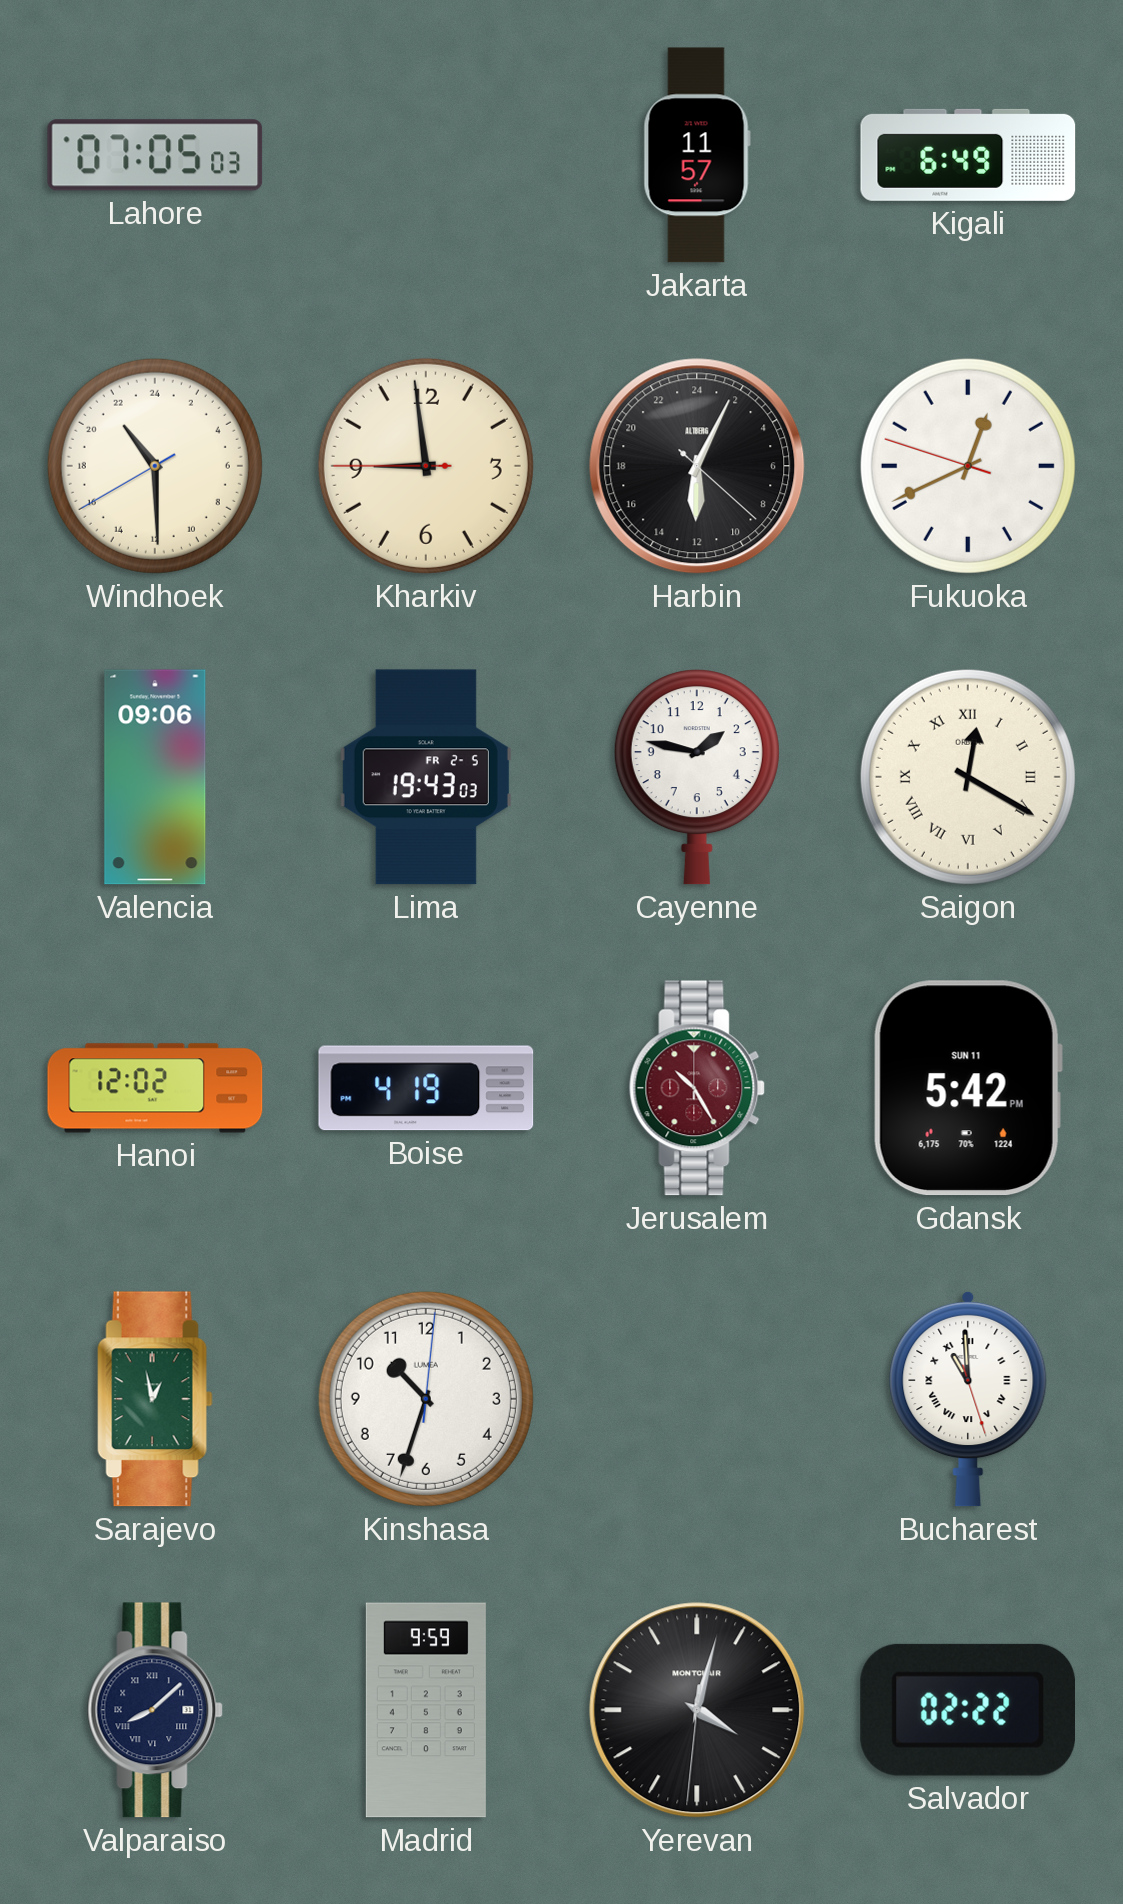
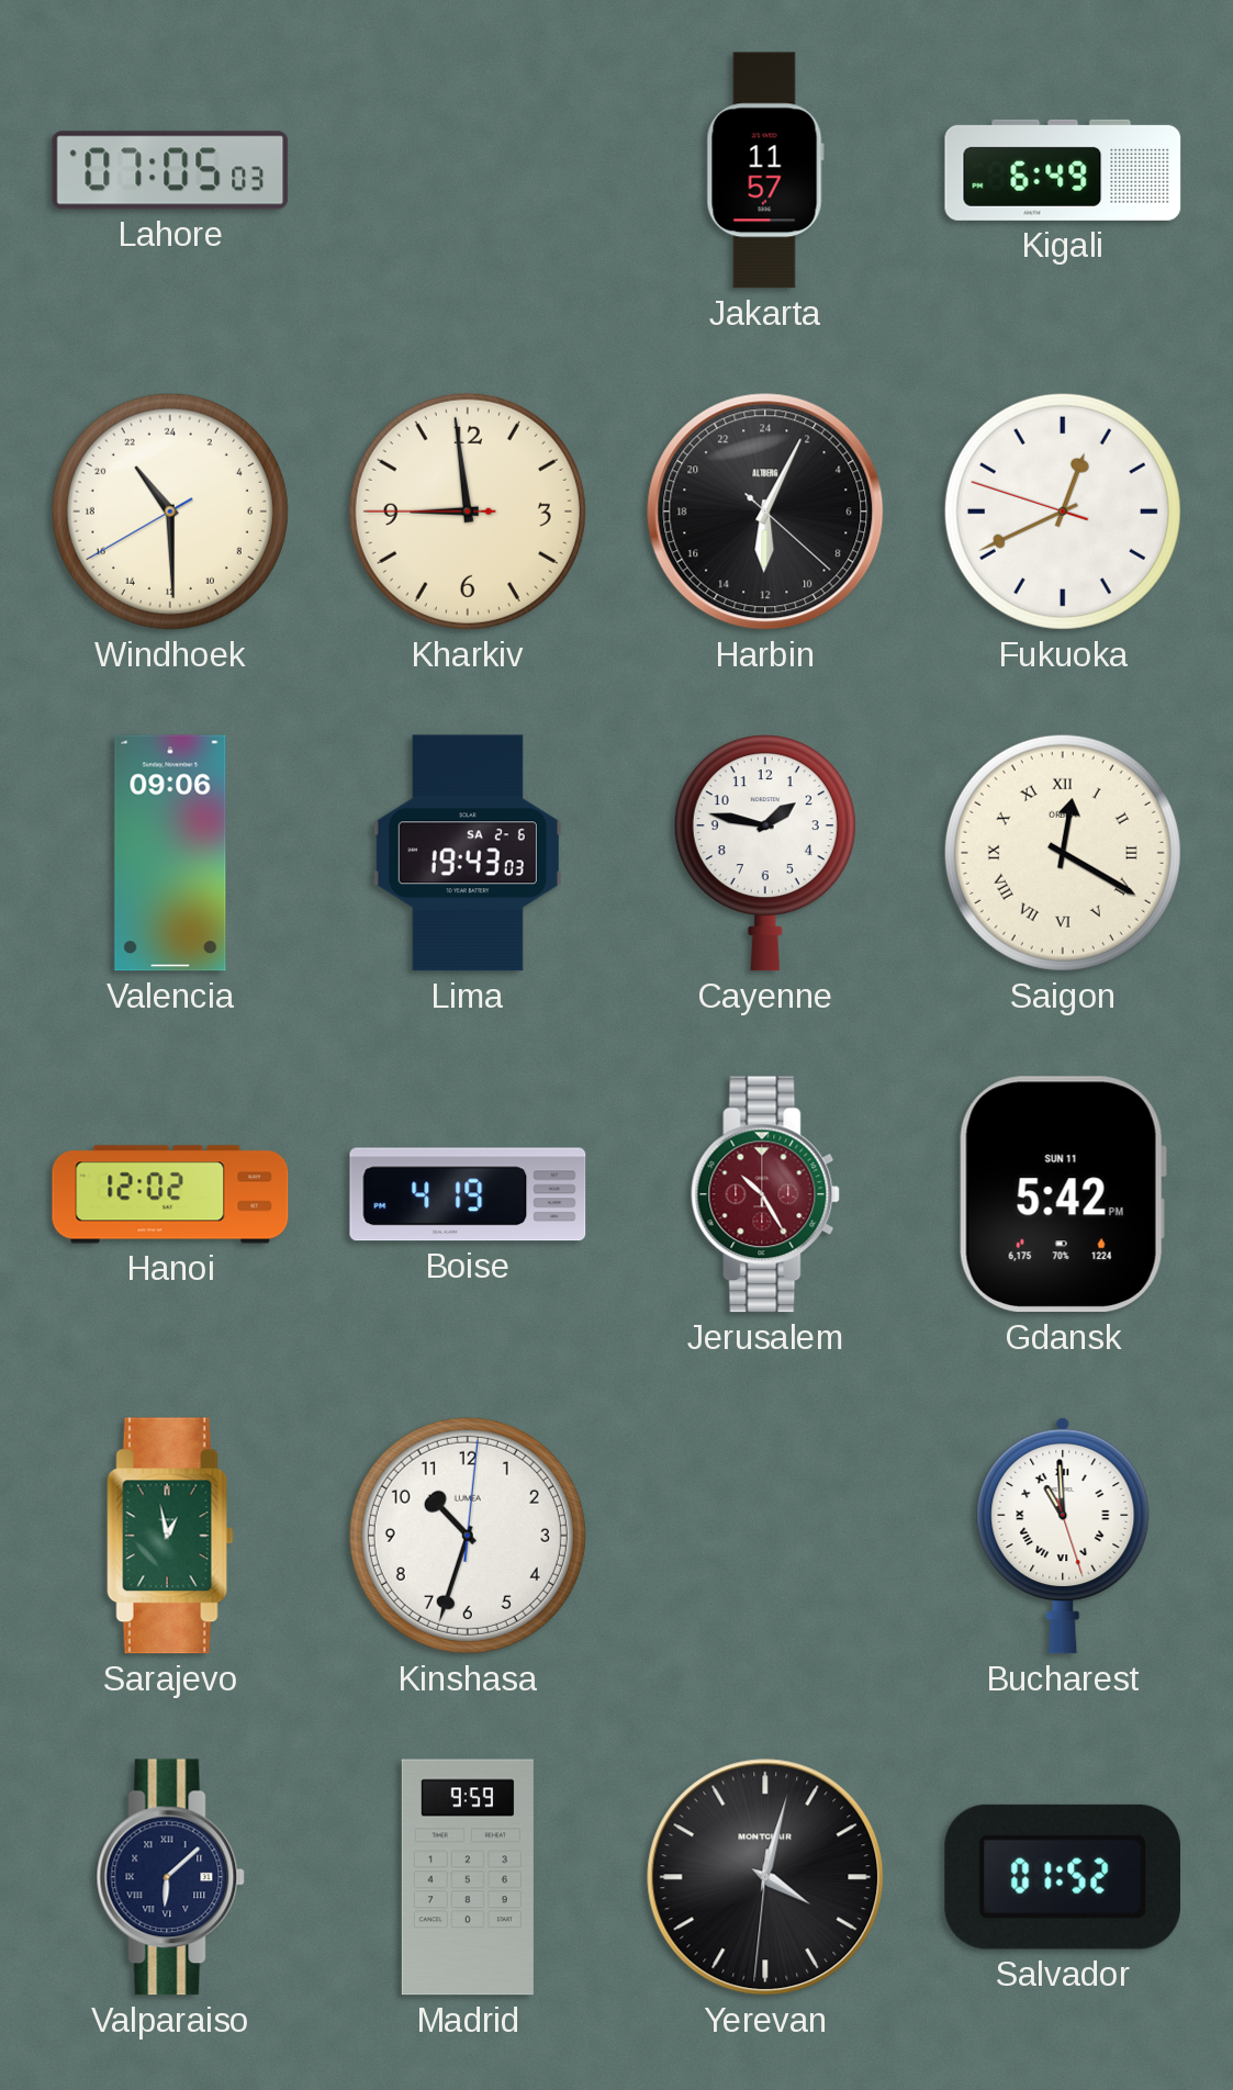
Lima date: FR 2-5 -> SA 2-6 (468, 853)
Valparaiso: 8:08 -> 6:08 (170, 1877)
Salvador: 02:22 -> 01:52 (1062, 1877)
